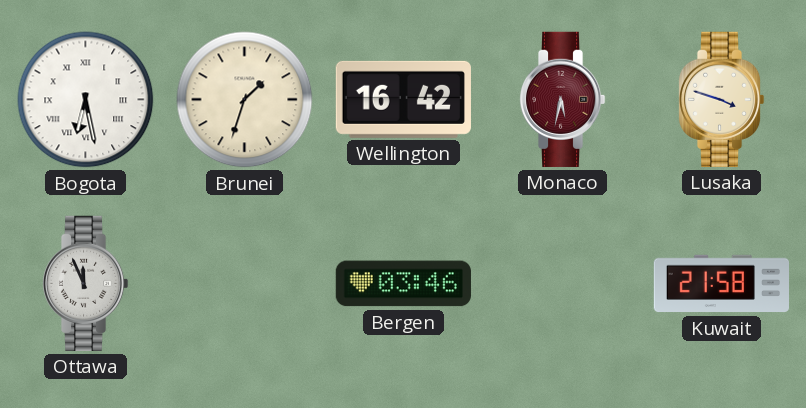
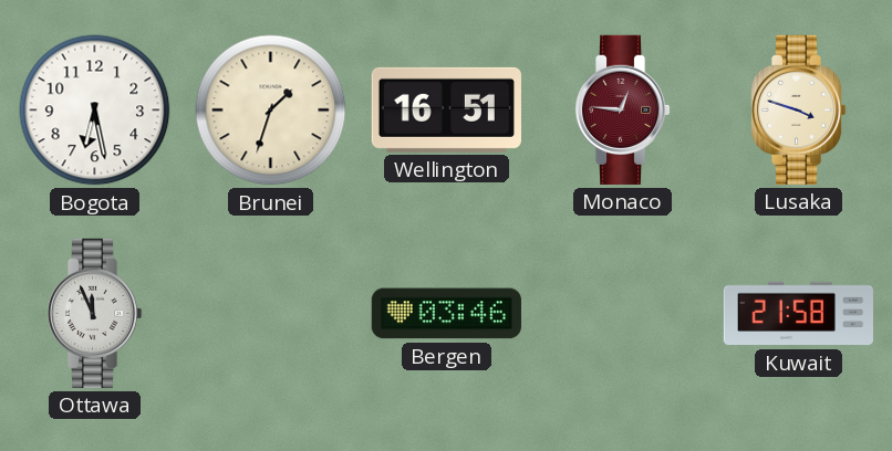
Bogota numerals: Roman -> Arabic (95, 111)
Wellington: 16:42 -> 16:51 (446, 109)
Monaco: 5:32 -> 12:46 (622, 109)
